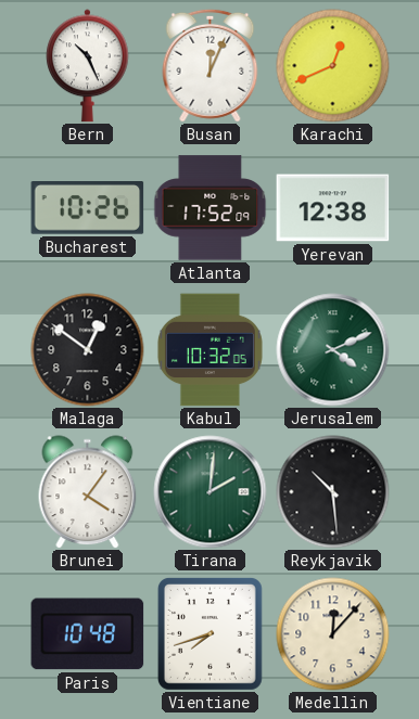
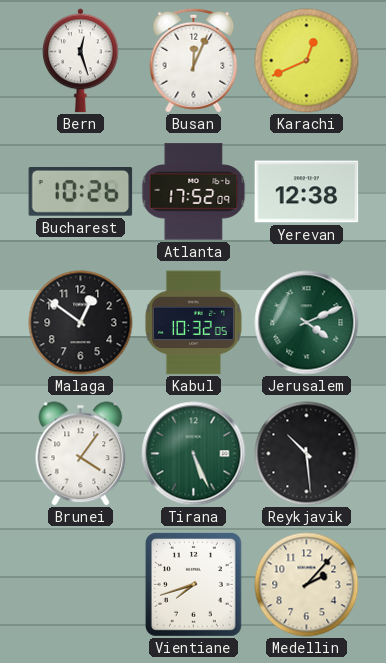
Bern: 10:26 -> 12:27 (81, 61)
Tirana: 2:01 -> 5:26 (194, 454)
Paris: 10:48 -> none (88, 634)
Medellin: 12:07 -> 2:07 (307, 585)
